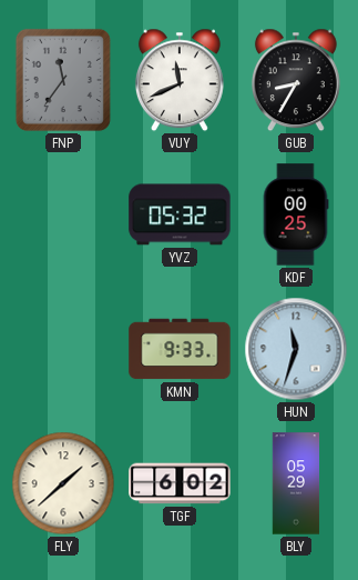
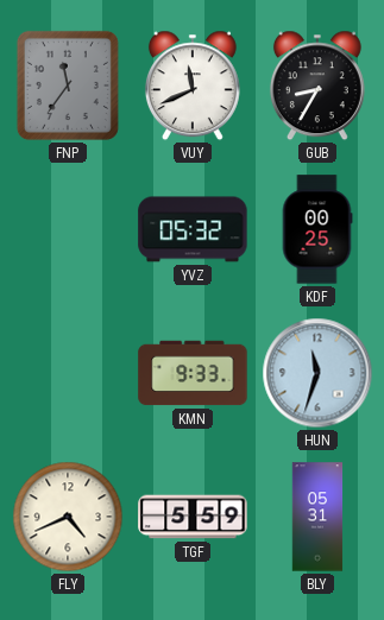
FLY: 1:38 -> 4:41 (68, 517)
TGF: 6:02 -> 5:59 (193, 517)
BLY: 05:29 -> 05:31 (317, 517)
